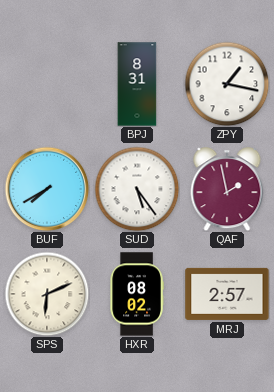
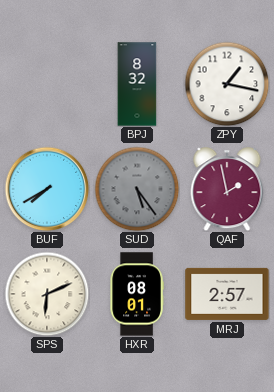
BPJ: 8:31 -> 8:32 (137, 84)
SUD dial: white -> grey (137, 189)
HXR: 08:02 -> 08:01 (137, 294)
